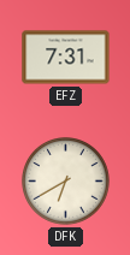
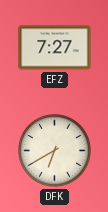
EFZ: 7:31 -> 7:27 (55, 48)
